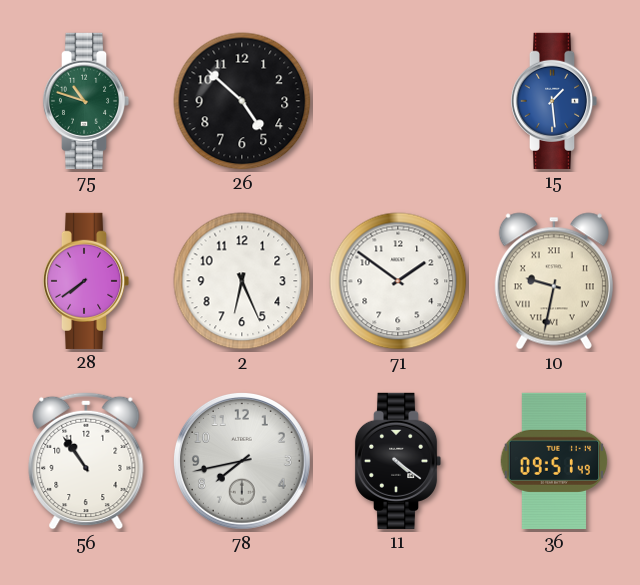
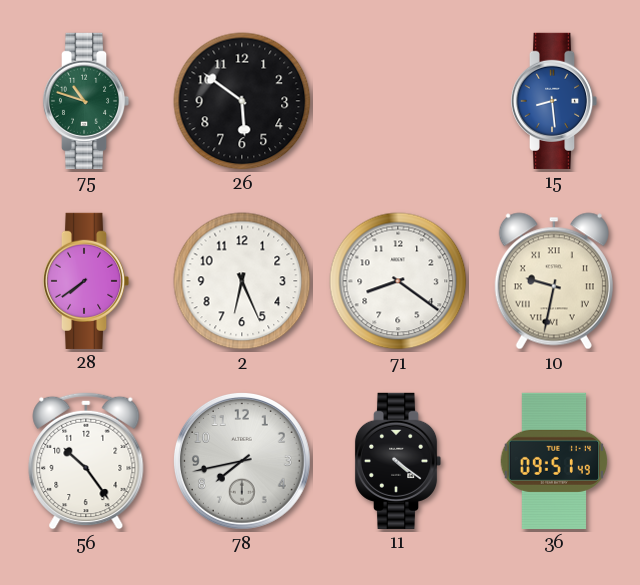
26: 4:52 -> 5:51 (242, 101)
15: 1:29 -> 8:29 (554, 101)
71: 1:51 -> 8:21 (398, 281)
56: 10:54 -> 10:24 (86, 461)
